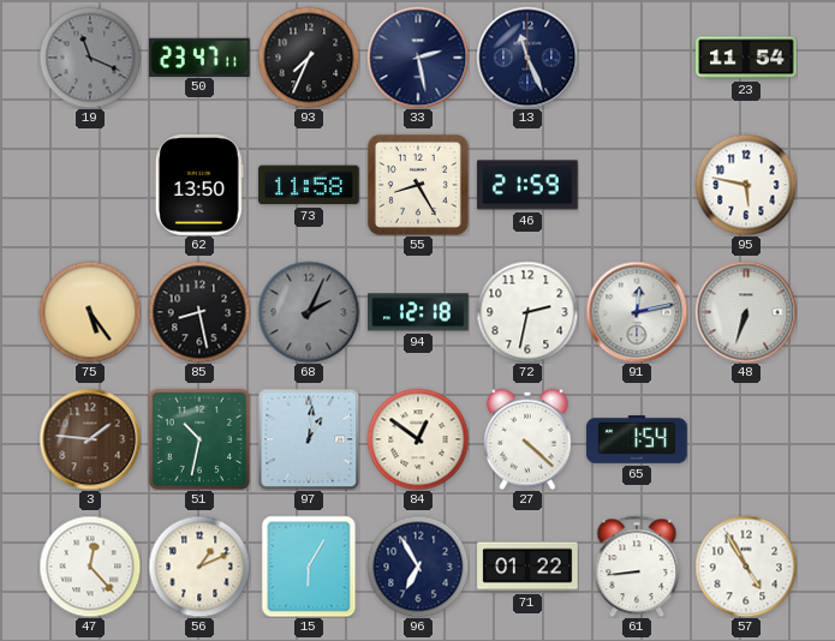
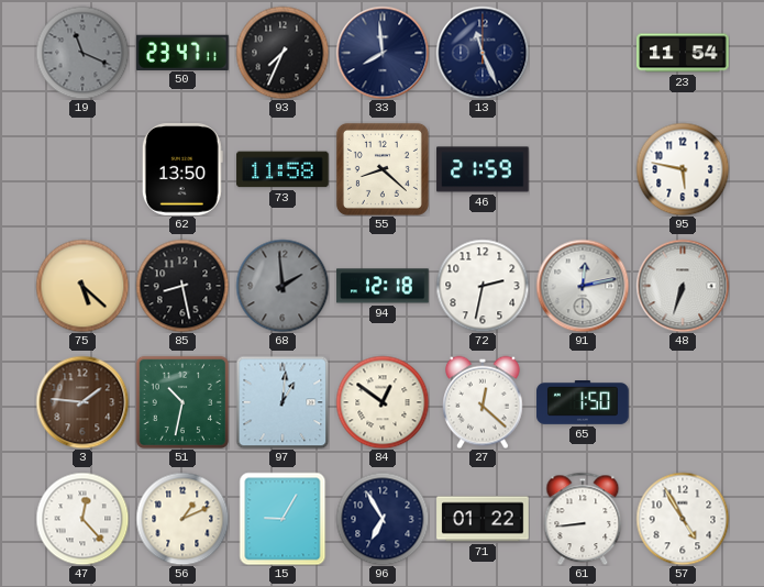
33: 2:28 -> 7:59 (383, 53)
55: 8:25 -> 8:22 (383, 169)
75: 5:24 -> 5:22 (82, 286)
68: 2:04 -> 1:59 (283, 286)
27: 4:22 -> 12:22 (484, 402)
65: 1:54 -> 1:50 (583, 403)
15: 6:05 -> 9:05 (283, 519)
